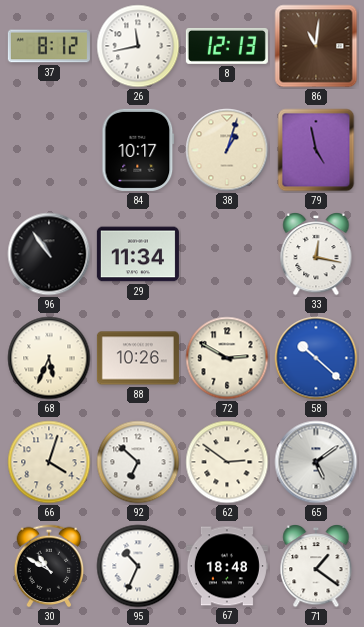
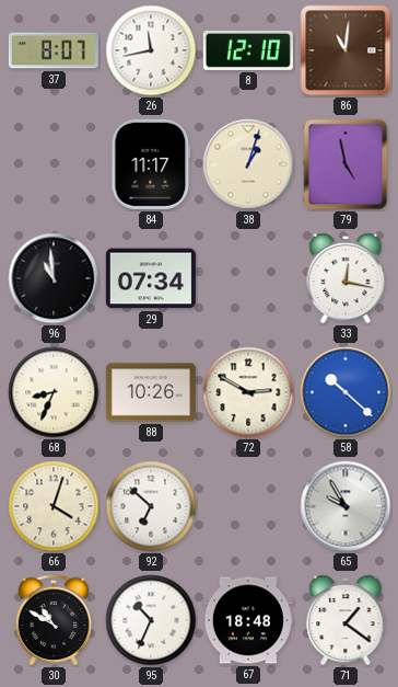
37: 8:12 -> 8:07 (54, 50)
8: 12:13 -> 12:10 (248, 50)
84: 10:17 -> 11:17 (151, 164)
96: 10:54 -> 10:59 (54, 278)
29: 11:34 -> 07:34 (151, 278)
68: 5:34 -> 8:34 (54, 392)
62: 2:51 -> none (227, 462)
65: 5:09 -> 9:55 (346, 506)
